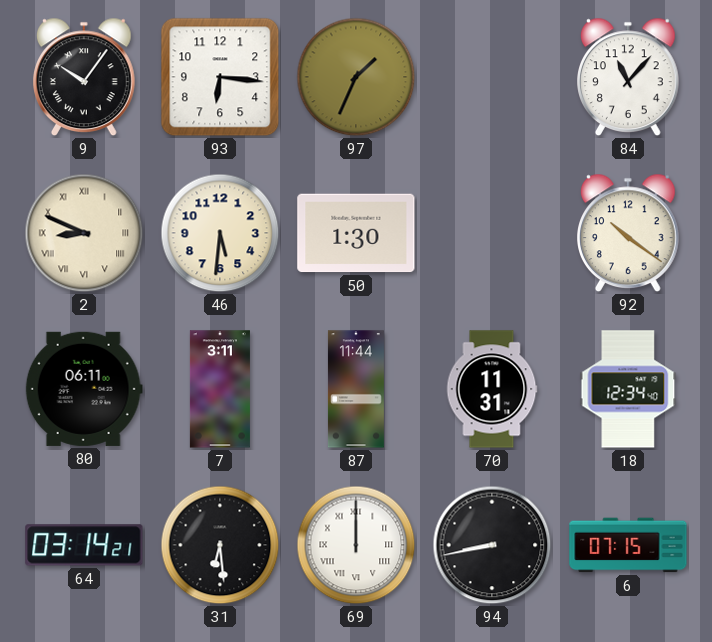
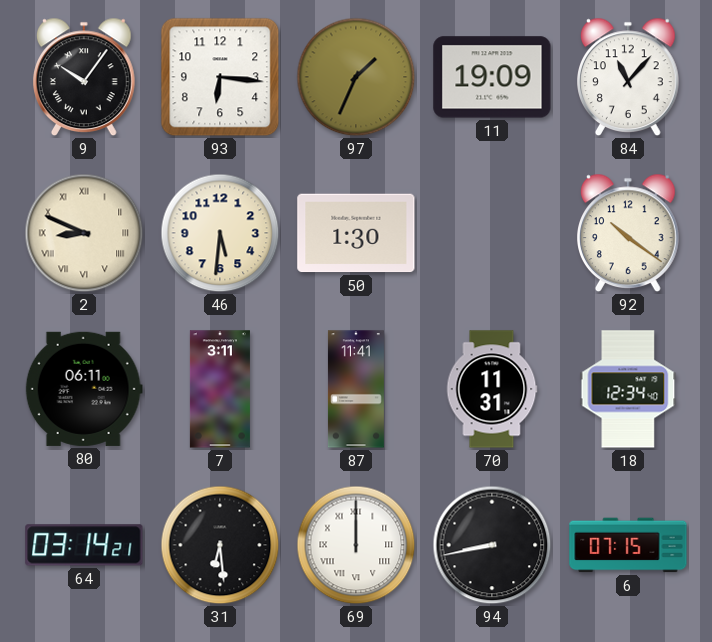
11: none -> 19:09 (492, 77)
87: 11:44 -> 11:41 (356, 389)
